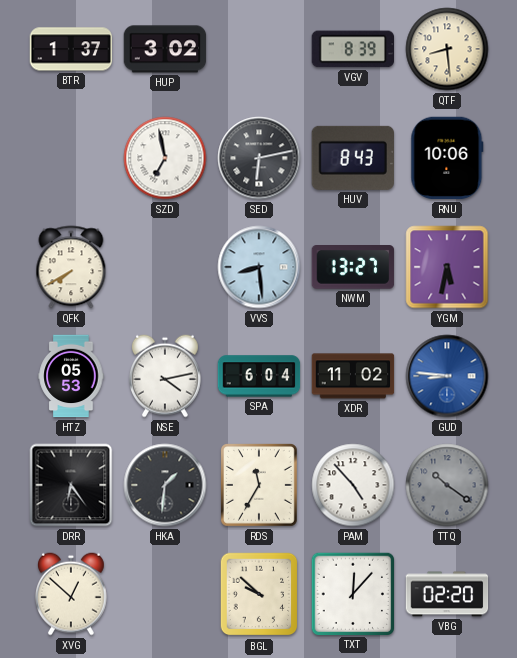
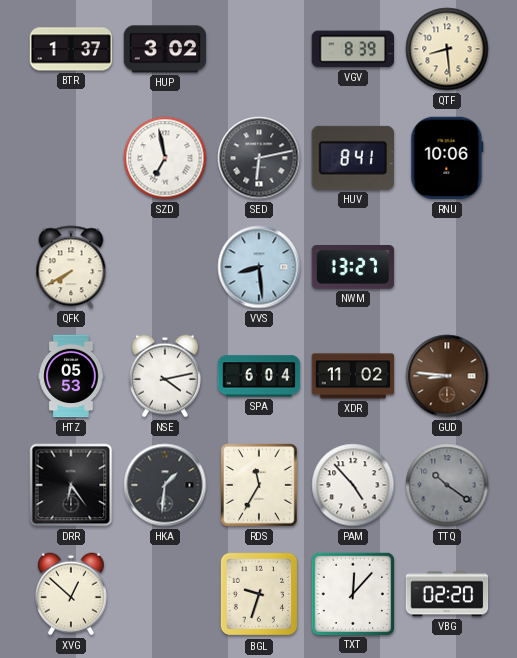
HUV: 8:43 -> 8:41 (352, 158)
YGM: 5:32 -> none (447, 267)
GUD dial: blue -> brown (447, 376)
BGL: 9:52 -> 9:33 (259, 594)
